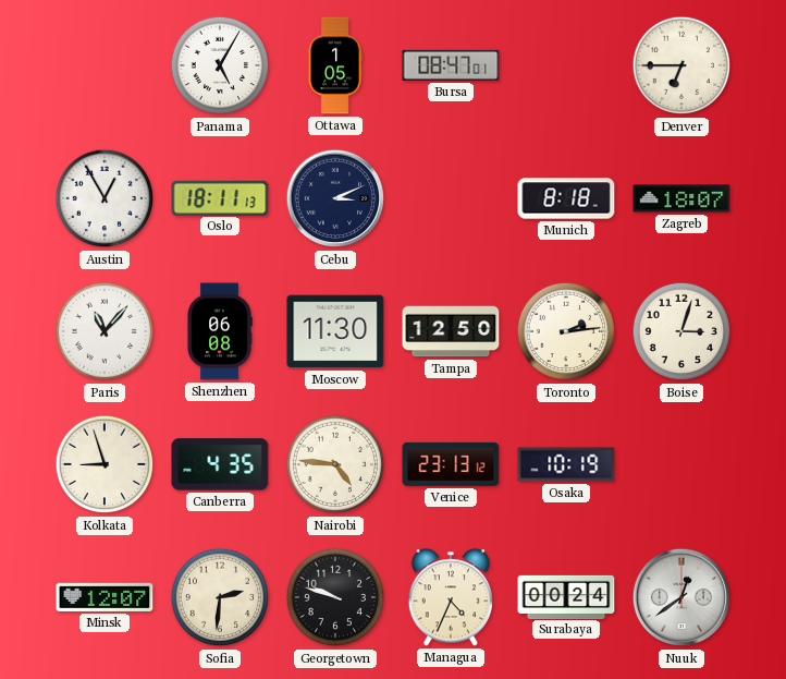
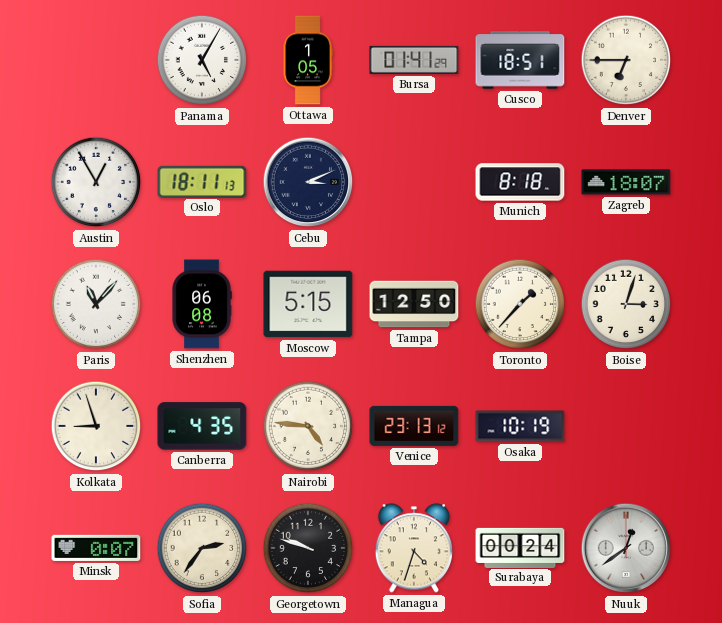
Bursa: 08:47 -> 01:41 (414, 60)
Cusco: none -> 18:51 (520, 60)
Moscow: 11:30 -> 5:15 (308, 304)
Toronto: 2:14 -> 1:37 (520, 304)
Minsk: 12:07 -> 0:07 (96, 548)
Sofia: 2:31 -> 2:36 (202, 548)
Managua: 4:34 -> 4:33 (414, 548)
